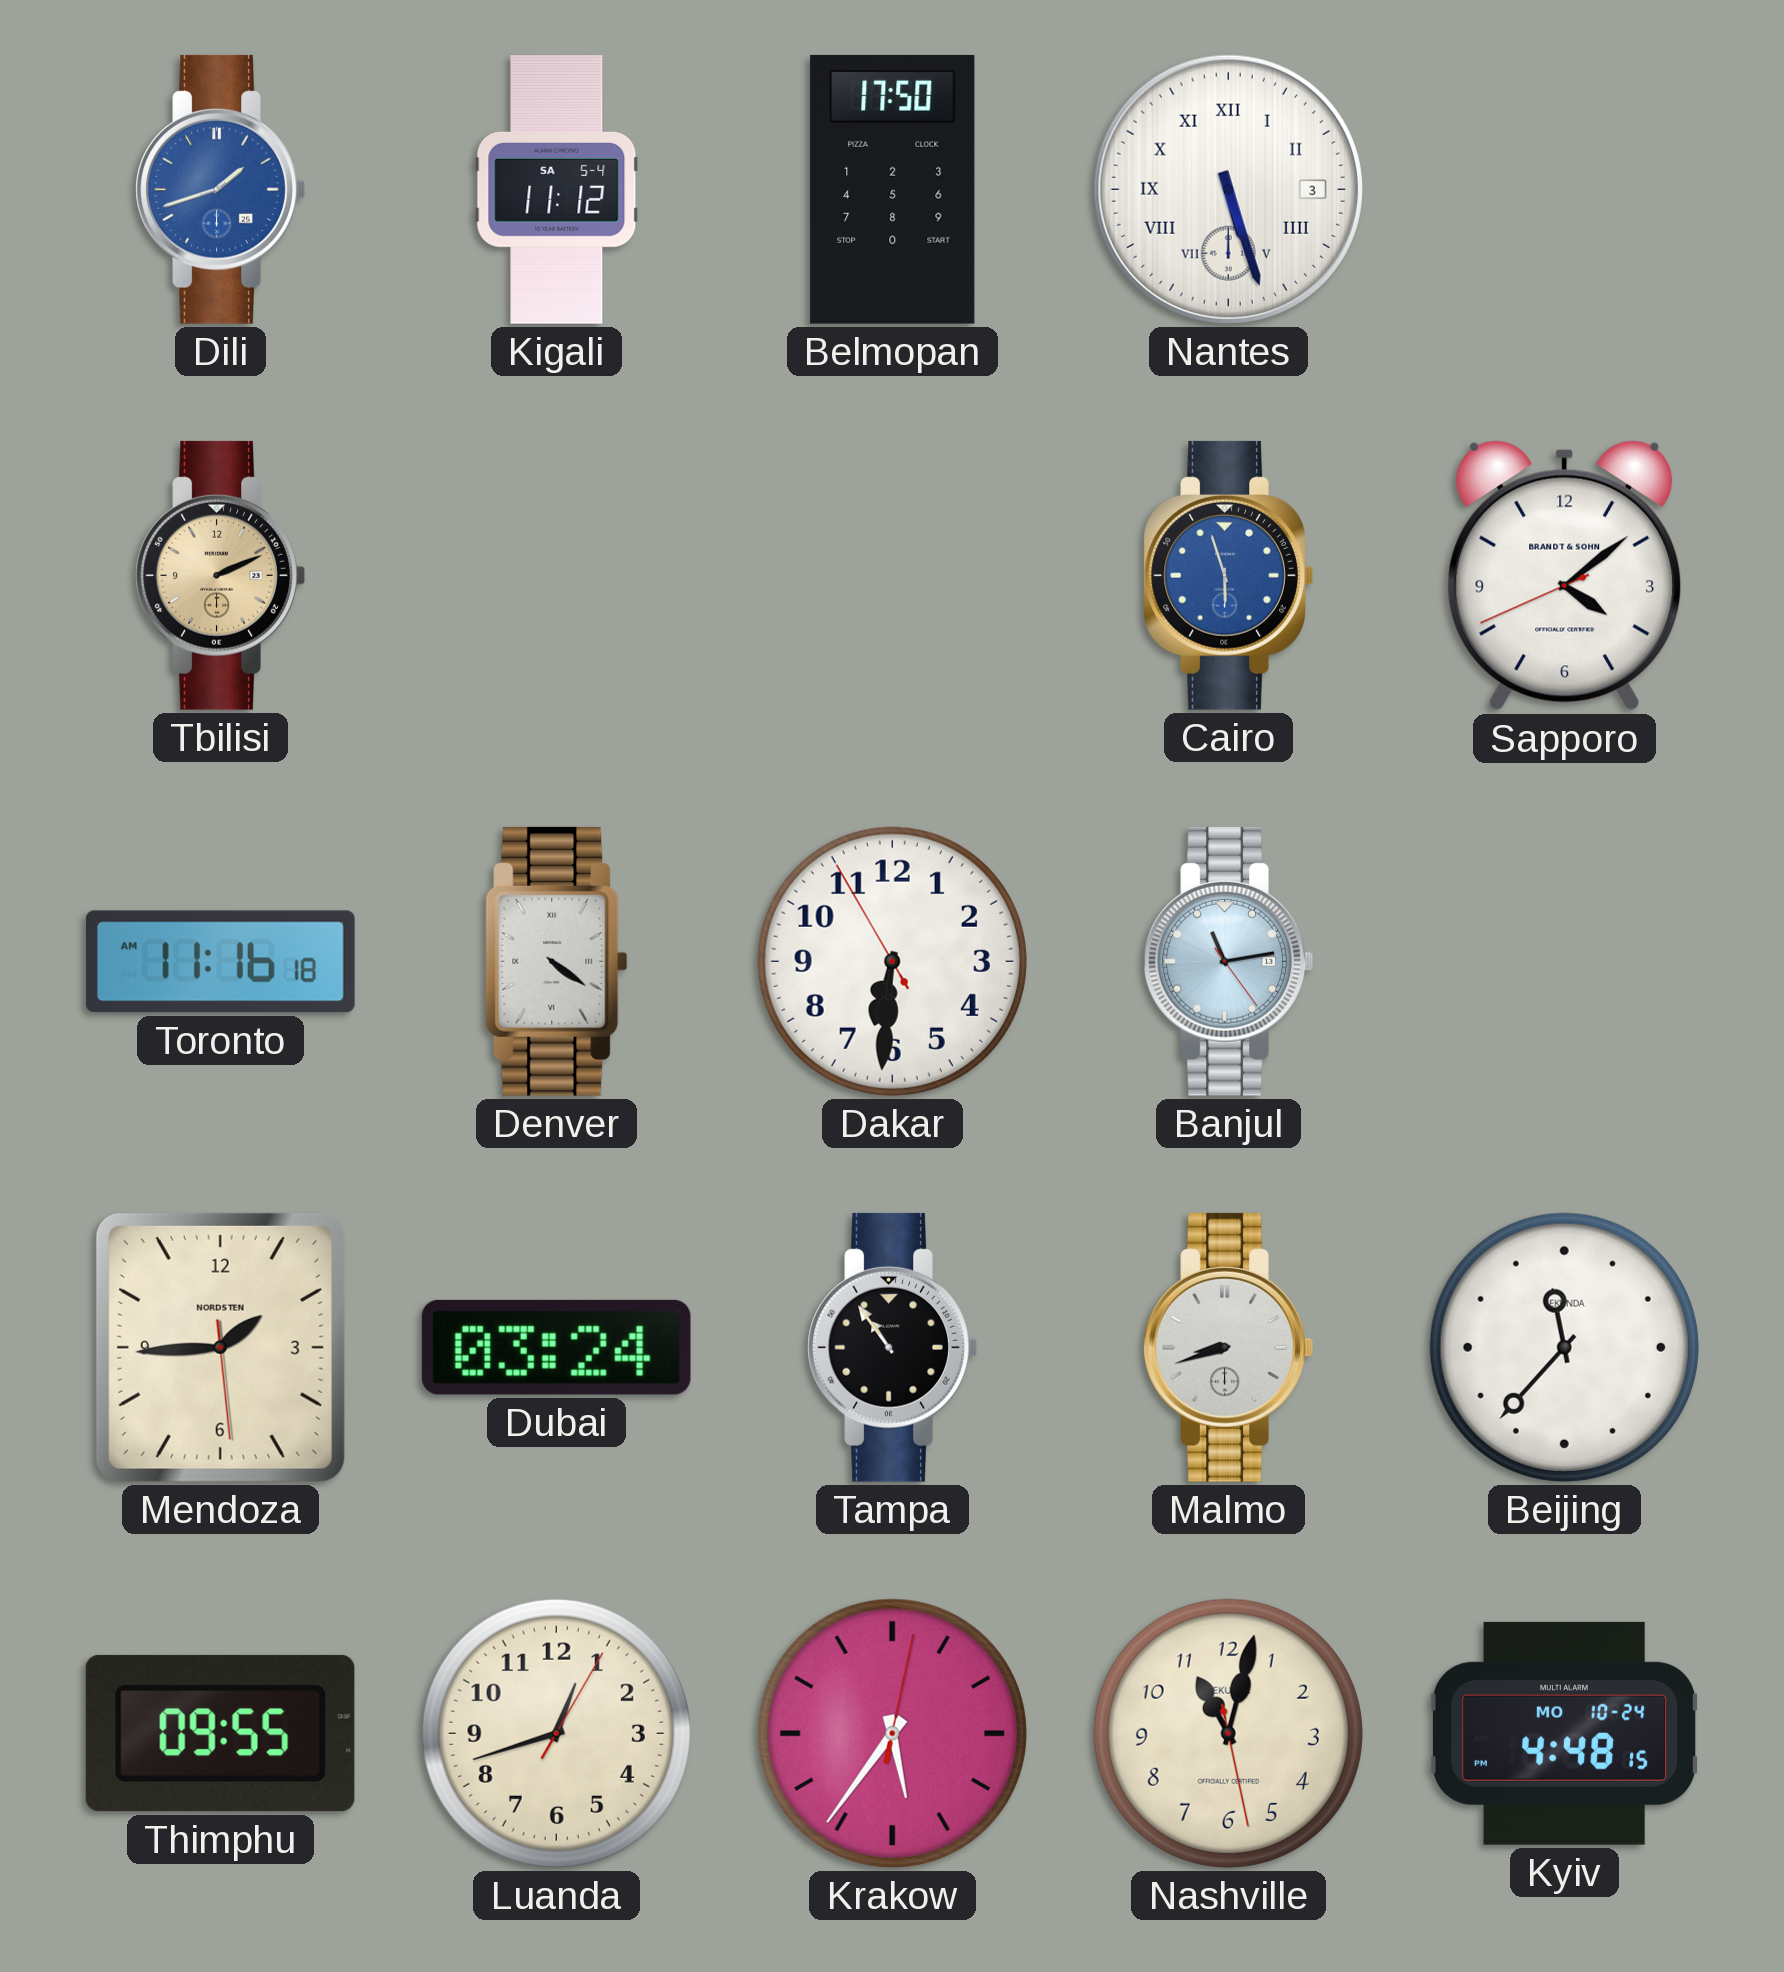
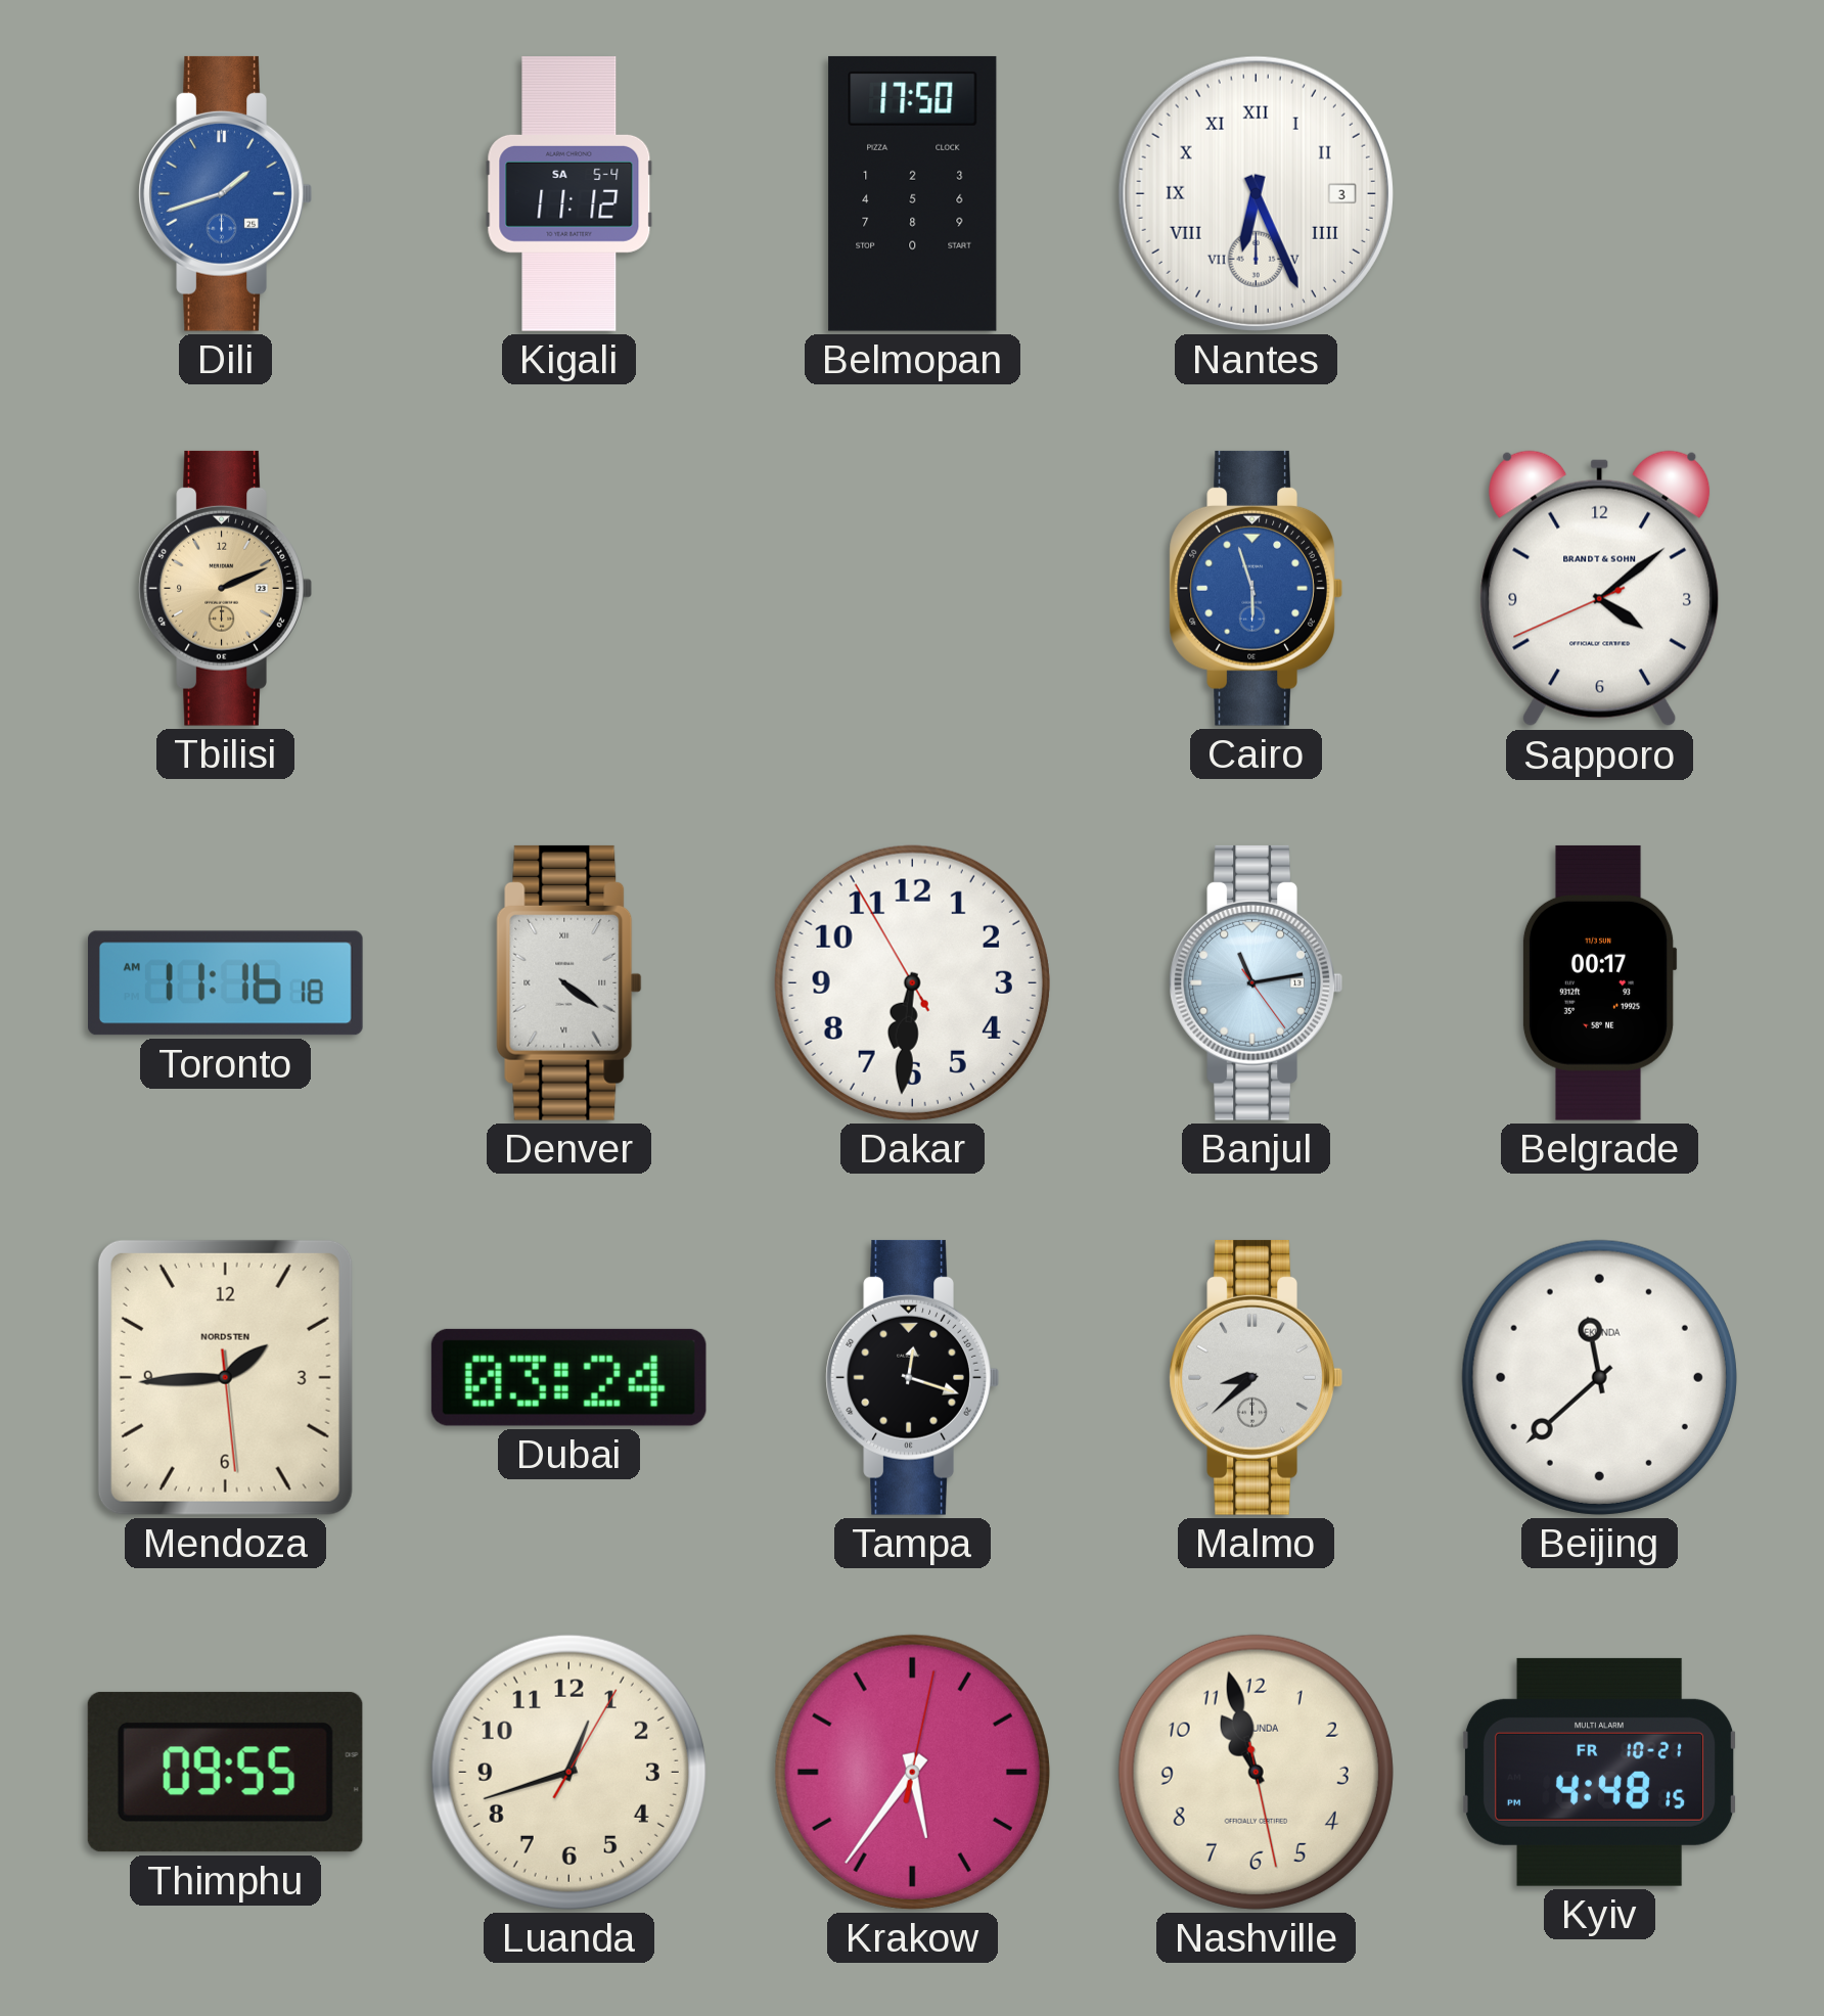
Nantes: 5:27 -> 6:26 (1256, 193)
Belgrade: none -> 00:17 (1599, 982)
Tampa: 10:54 -> 12:18 (912, 1377)
Malmo: 8:42 -> 8:38 (1256, 1377)
Beijing: 11:37 -> 11:38 (1599, 1377)
Nashville: 11:02 -> 10:57 (1256, 1772)
Kyiv date: MO 10-24 -> FR 10-21 (1600, 1772)
